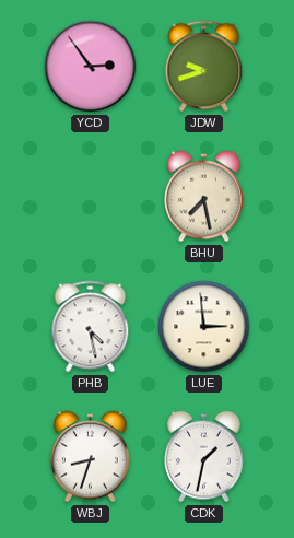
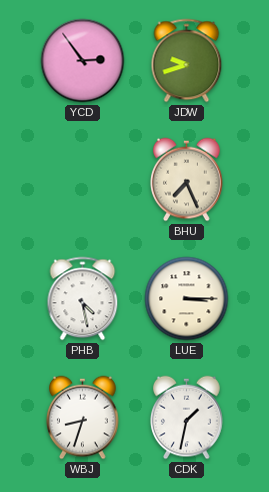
BHU: 7:28 -> 7:26 (187, 180)
LUE: 2:59 -> 3:15 (187, 299)
